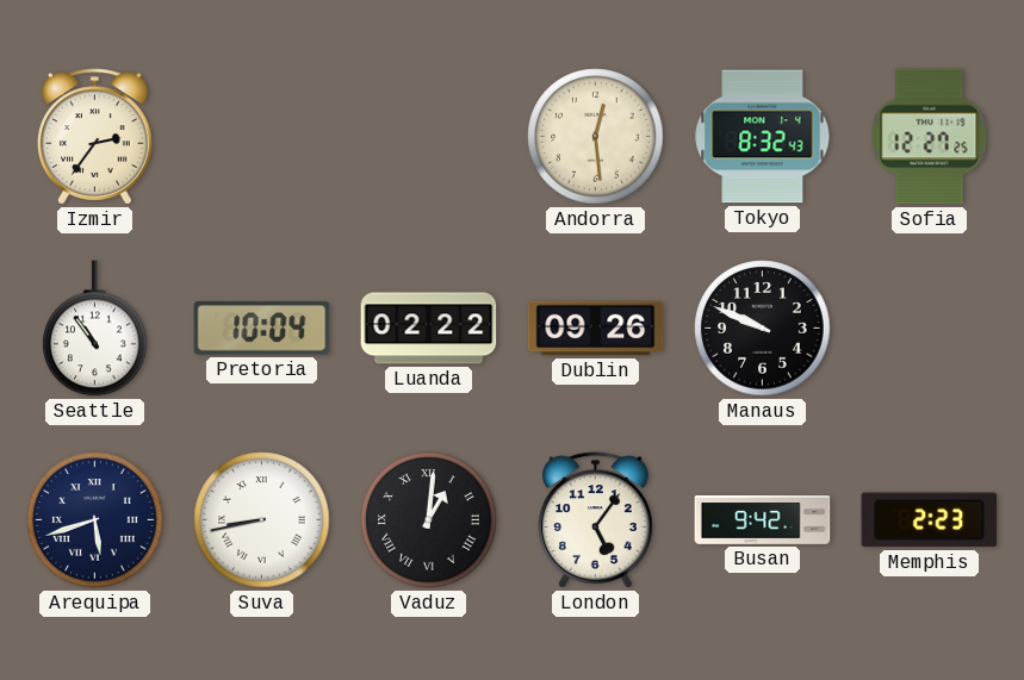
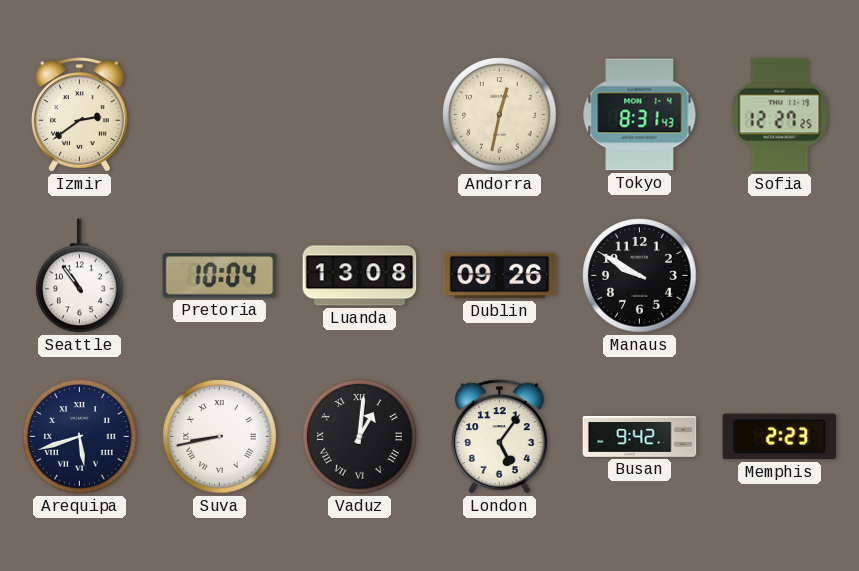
Izmir: 2:36 -> 2:39 (80, 115)
Andorra: 12:29 -> 12:32 (500, 115)
Tokyo: 8:32 -> 8:31 (640, 115)
Luanda: 02:22 -> 13:08 (360, 276)
Manaus: 9:49 -> 9:50 (640, 276)
